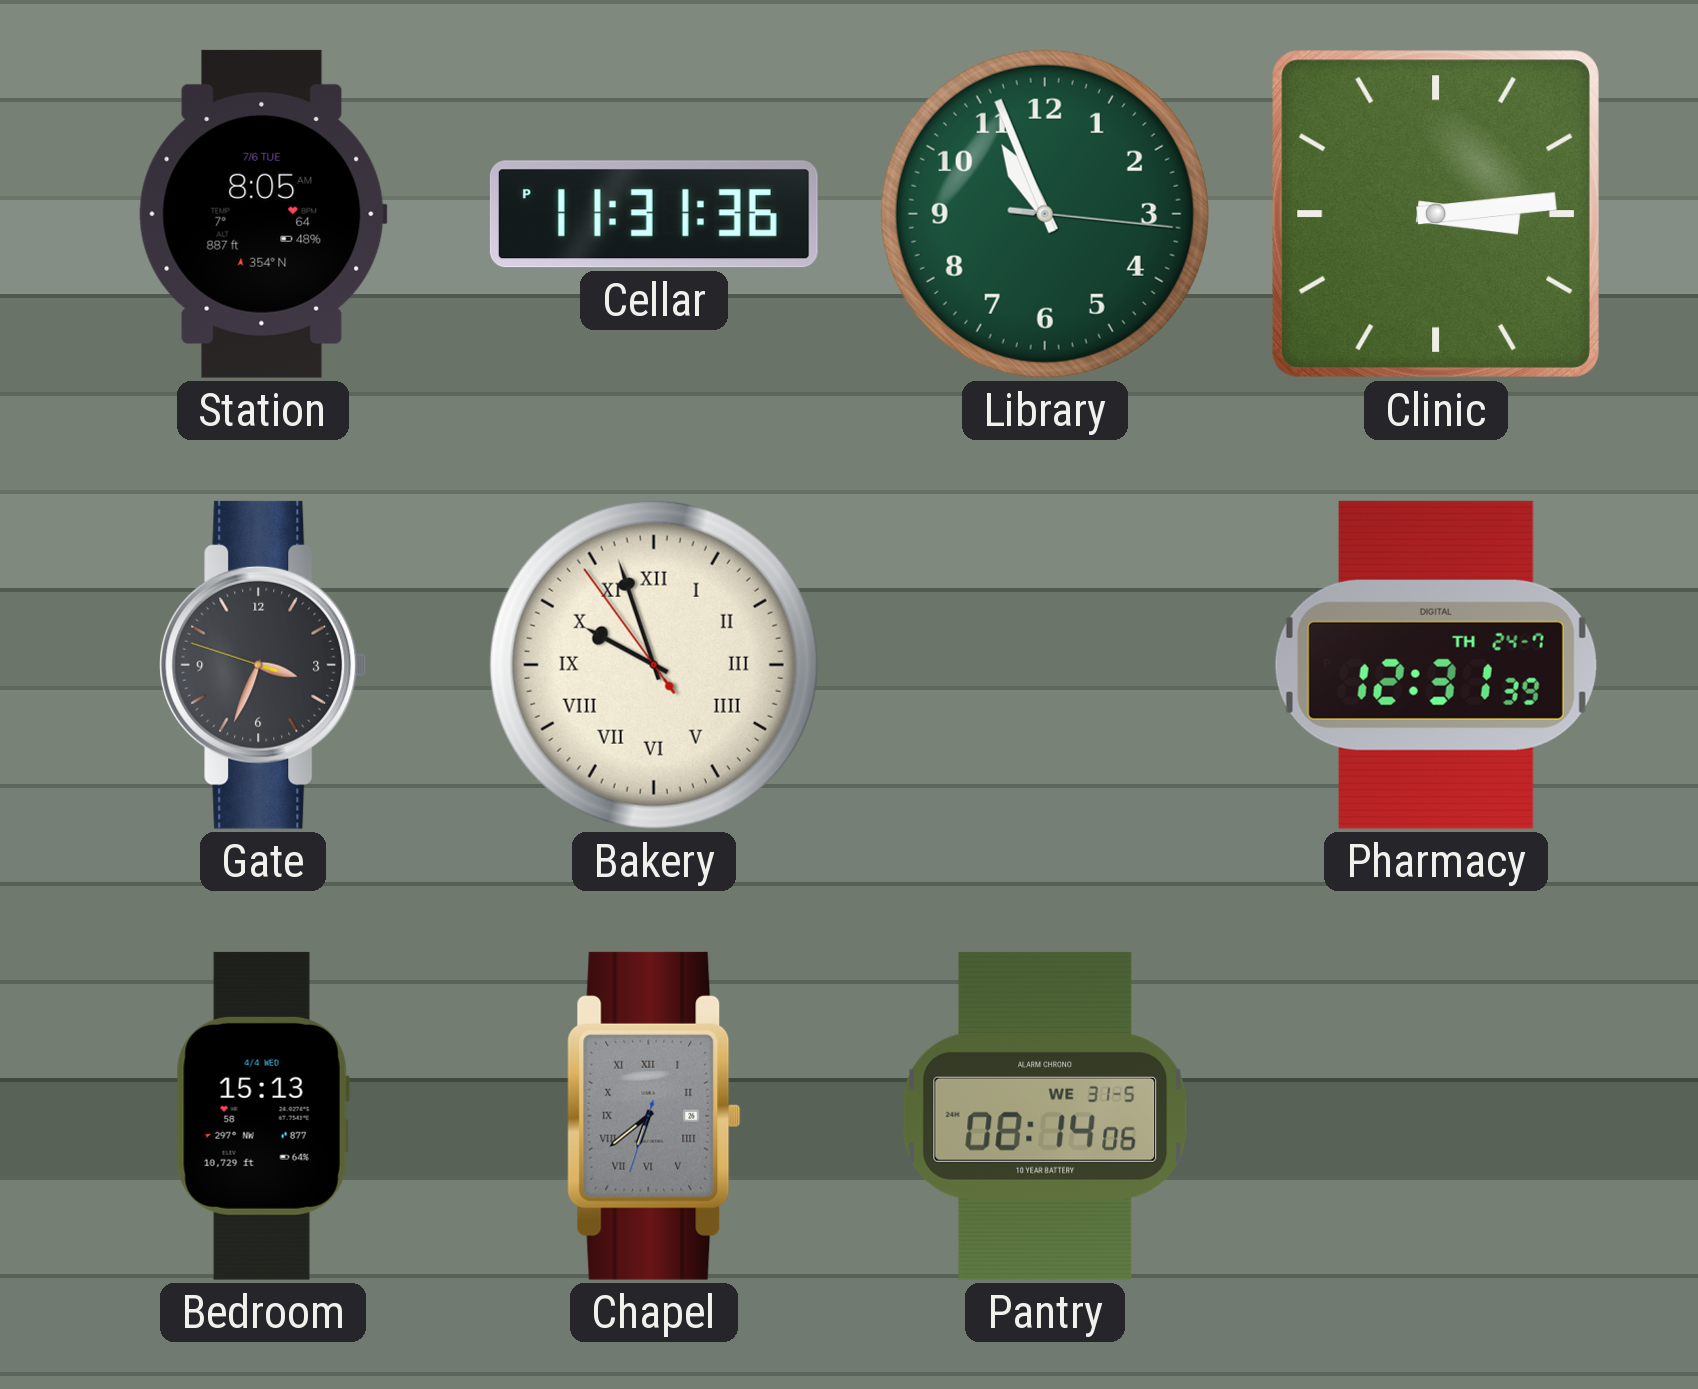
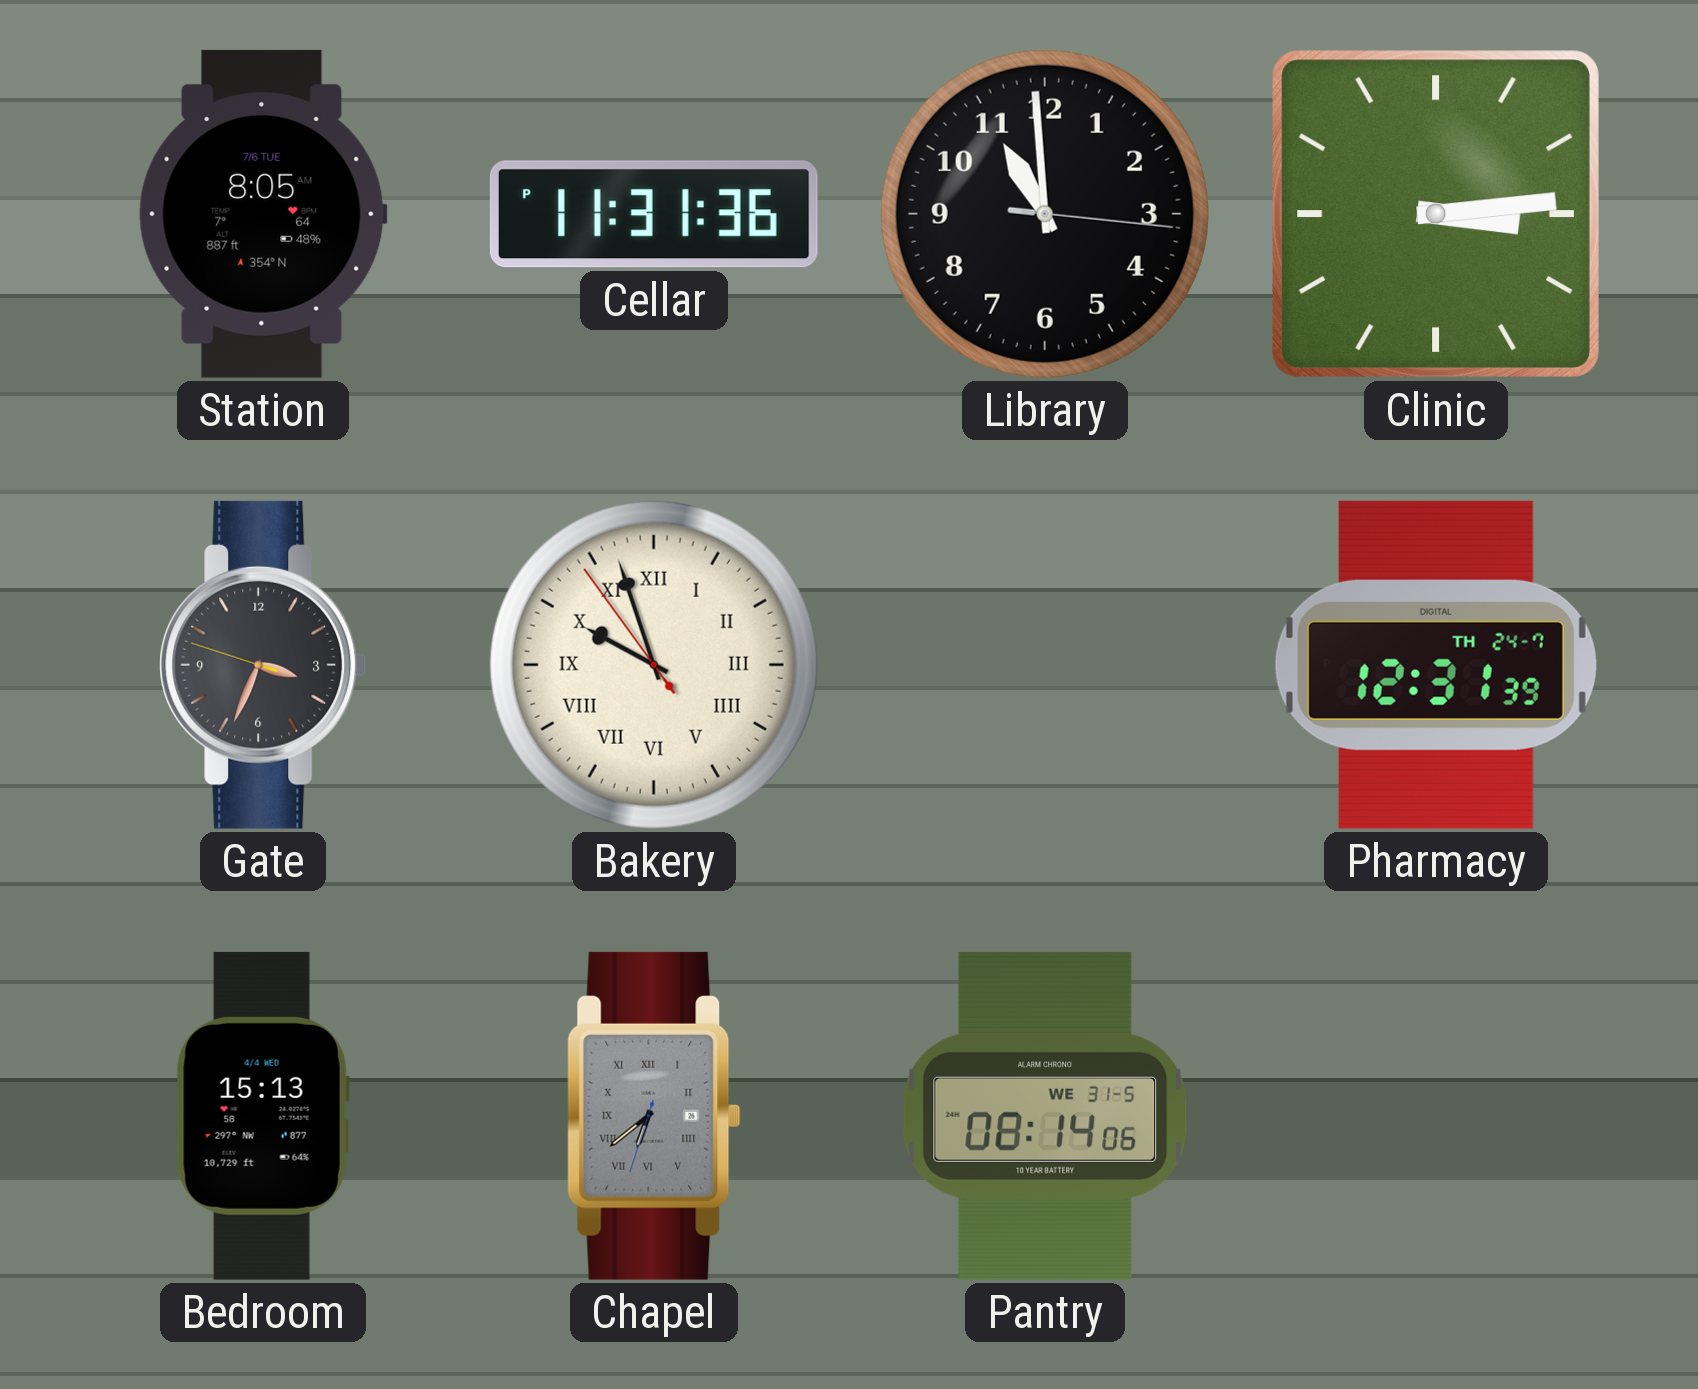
Library: 10:56 -> 10:59 (1045, 214)
Library dial: green -> black (1045, 214)
